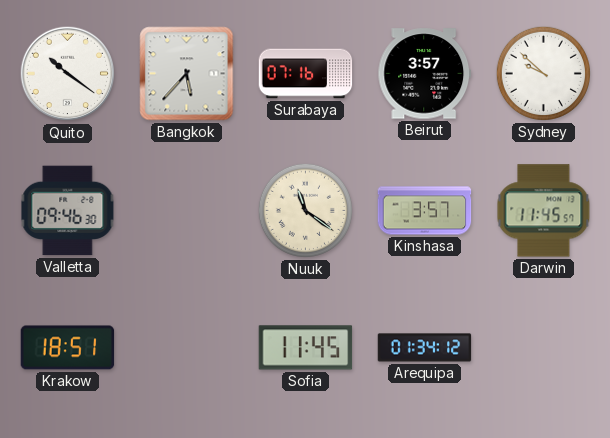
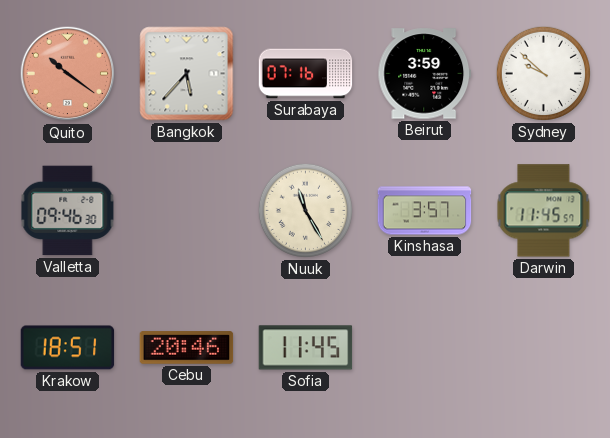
Quito dial: white -> salmon (68, 74)
Beirut: 3:57 -> 3:59 (425, 74)
Nuuk: 11:21 -> 11:25 (305, 210)
Cebu: none -> 20:46 (187, 348)
Arequipa: 01:34 -> none (425, 348)
